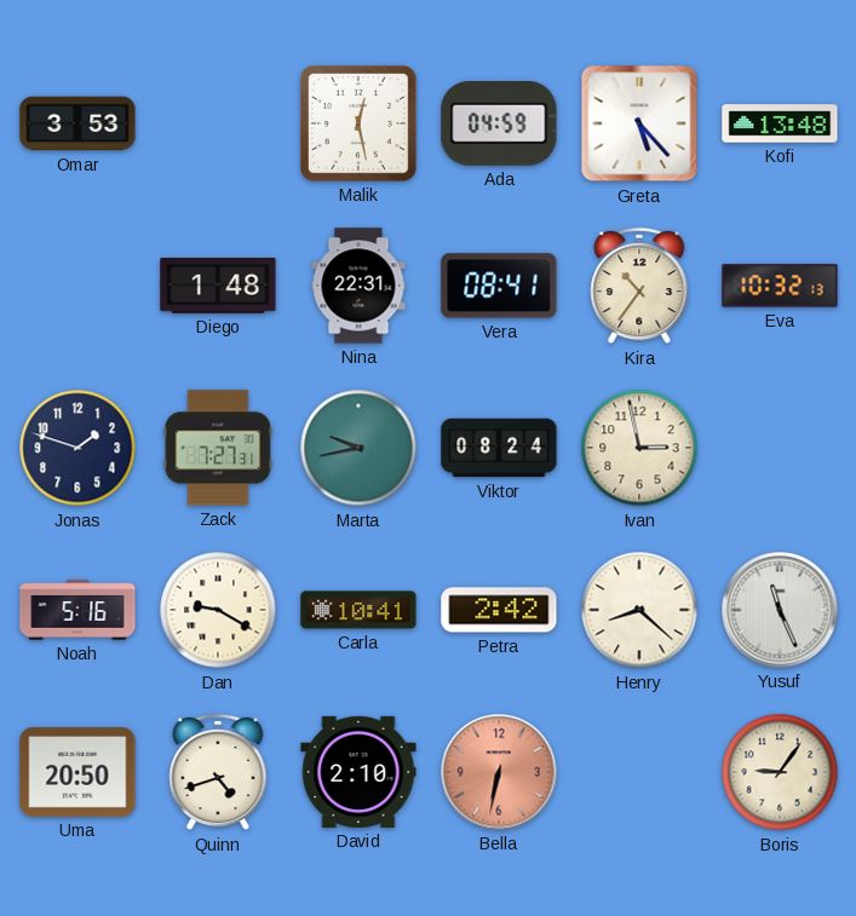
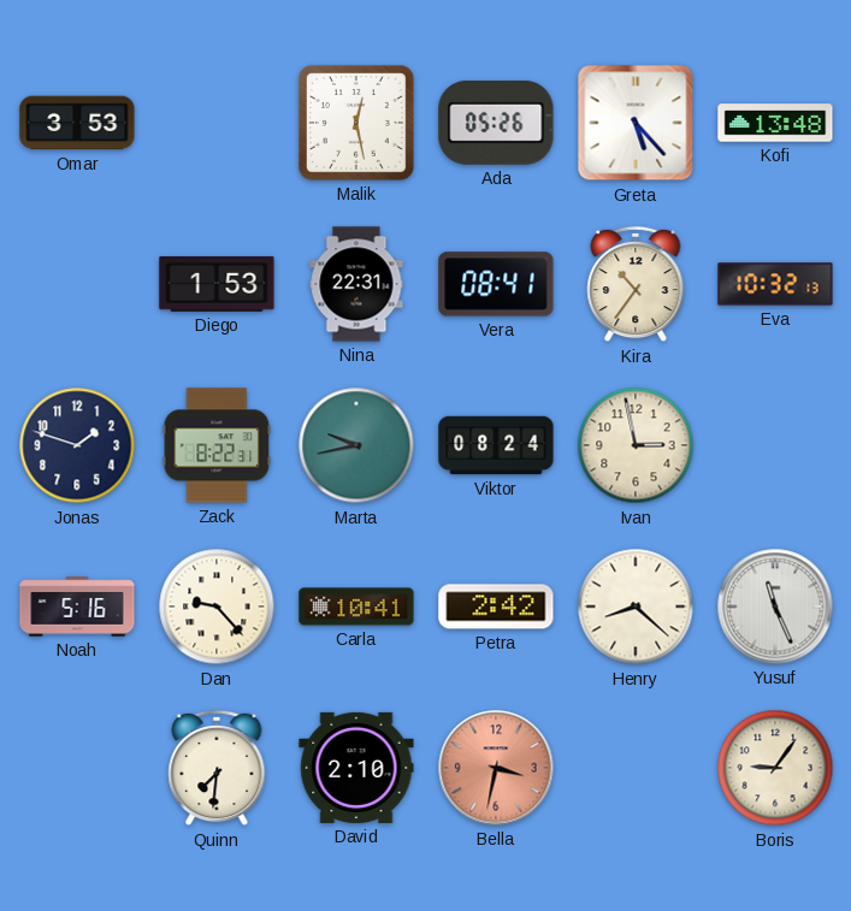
Ada: 04:59 -> 05:26 (496, 123)
Diego: 1:48 -> 1:53 (217, 284)
Zack: 7:27 -> 8:22 (217, 445)
Dan: 9:20 -> 9:23 (217, 607)
Uma: 20:50 -> none (77, 773)
Quinn: 4:42 -> 7:31 (217, 768)
Bella: 6:32 -> 3:32 (496, 768)
